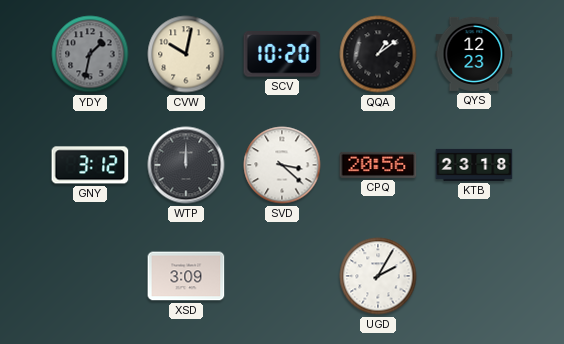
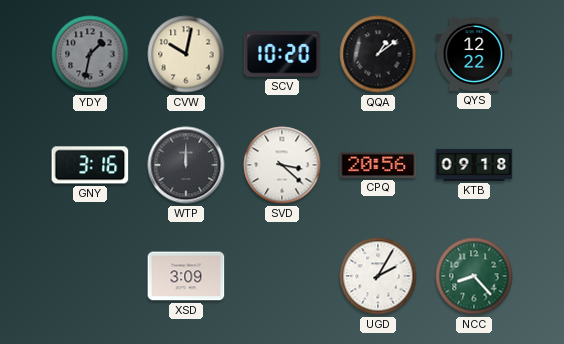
QYS: 12:23 -> 12:22 (474, 54)
GNY: 3:12 -> 3:16 (90, 165)
KTB: 23:18 -> 09:18 (474, 165)
NCC: none -> 8:23 (474, 276)
